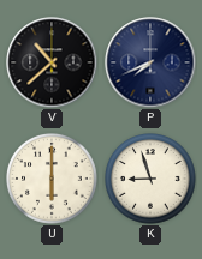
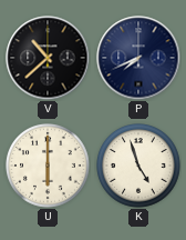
K: 8:57 -> 4:57 (138, 166)
